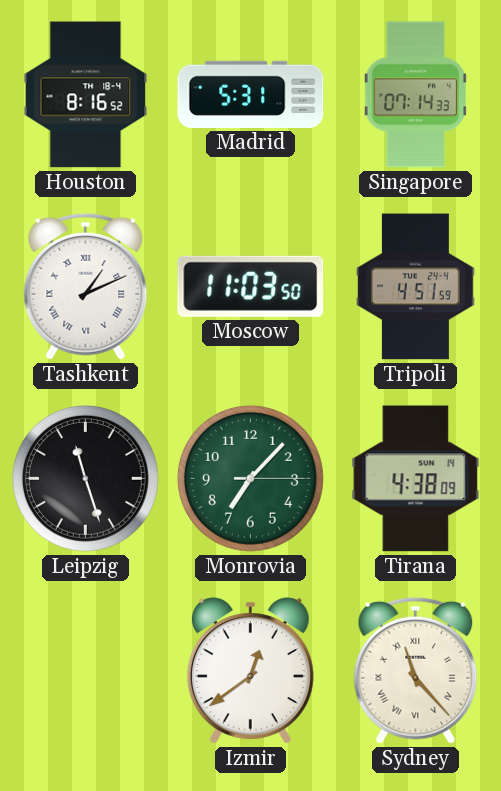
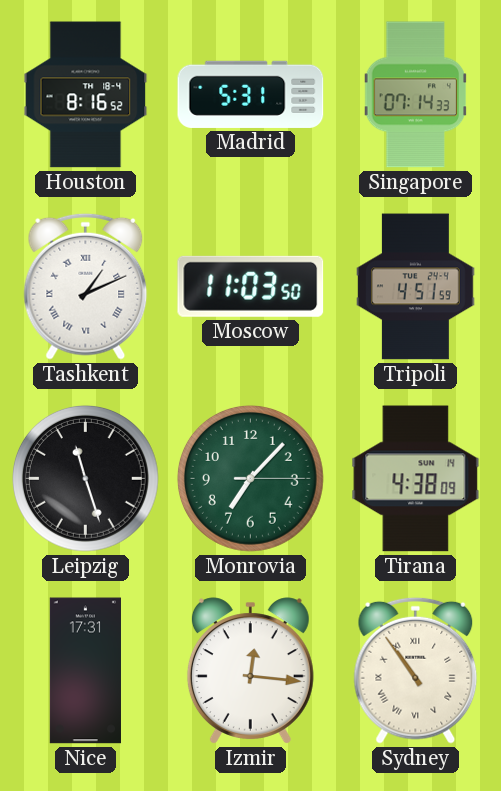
Nice: none -> 17:31 (85, 671)
Izmir: 12:39 -> 12:16 (250, 671)
Sydney: 11:23 -> 10:54 (416, 670)
